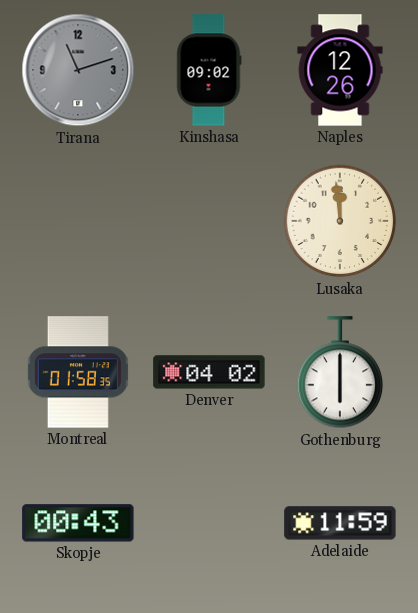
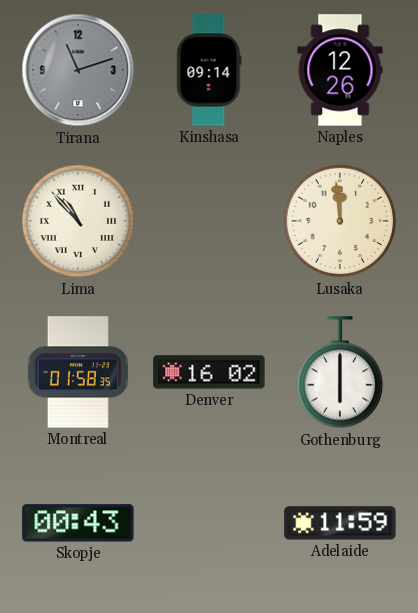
Kinshasa: 09:02 -> 09:14 (209, 70)
Lima: none -> 10:53 (78, 221)
Denver: 04:02 -> 16:02 (209, 372)
